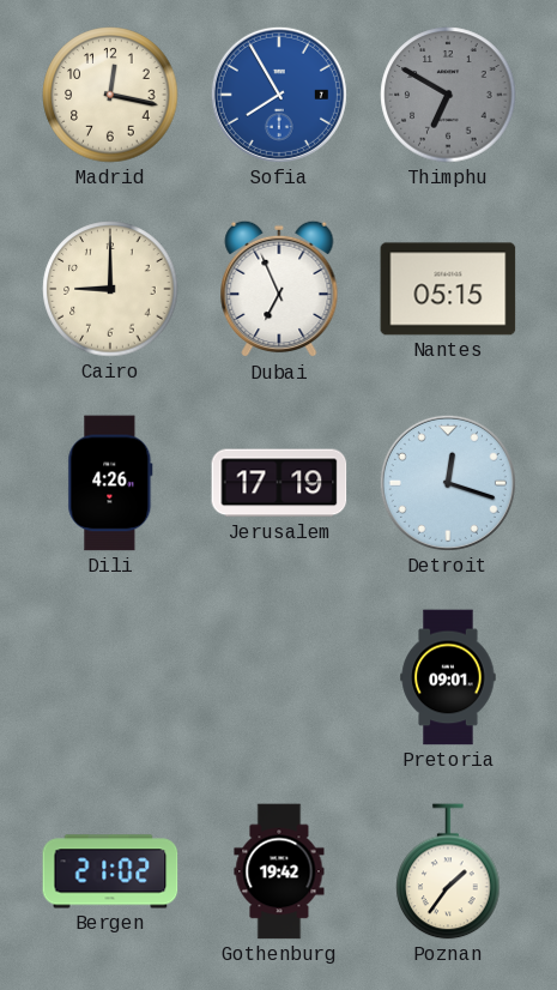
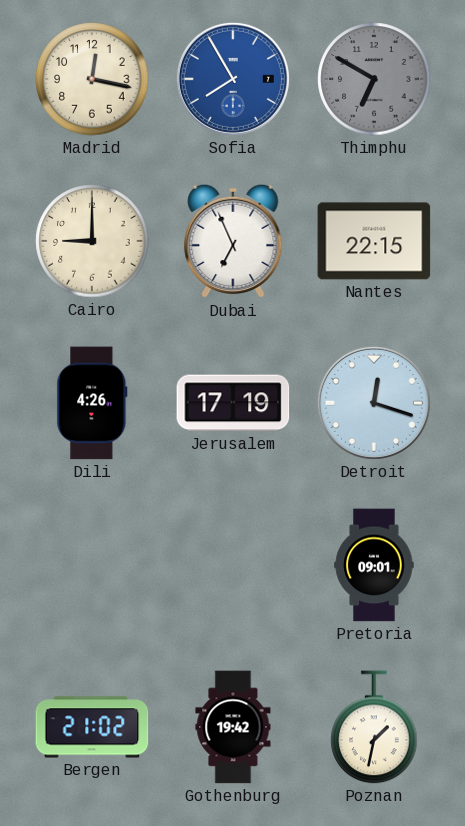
Nantes: 05:15 -> 22:15 (374, 241)
Poznan: 1:36 -> 1:32 (374, 727)
